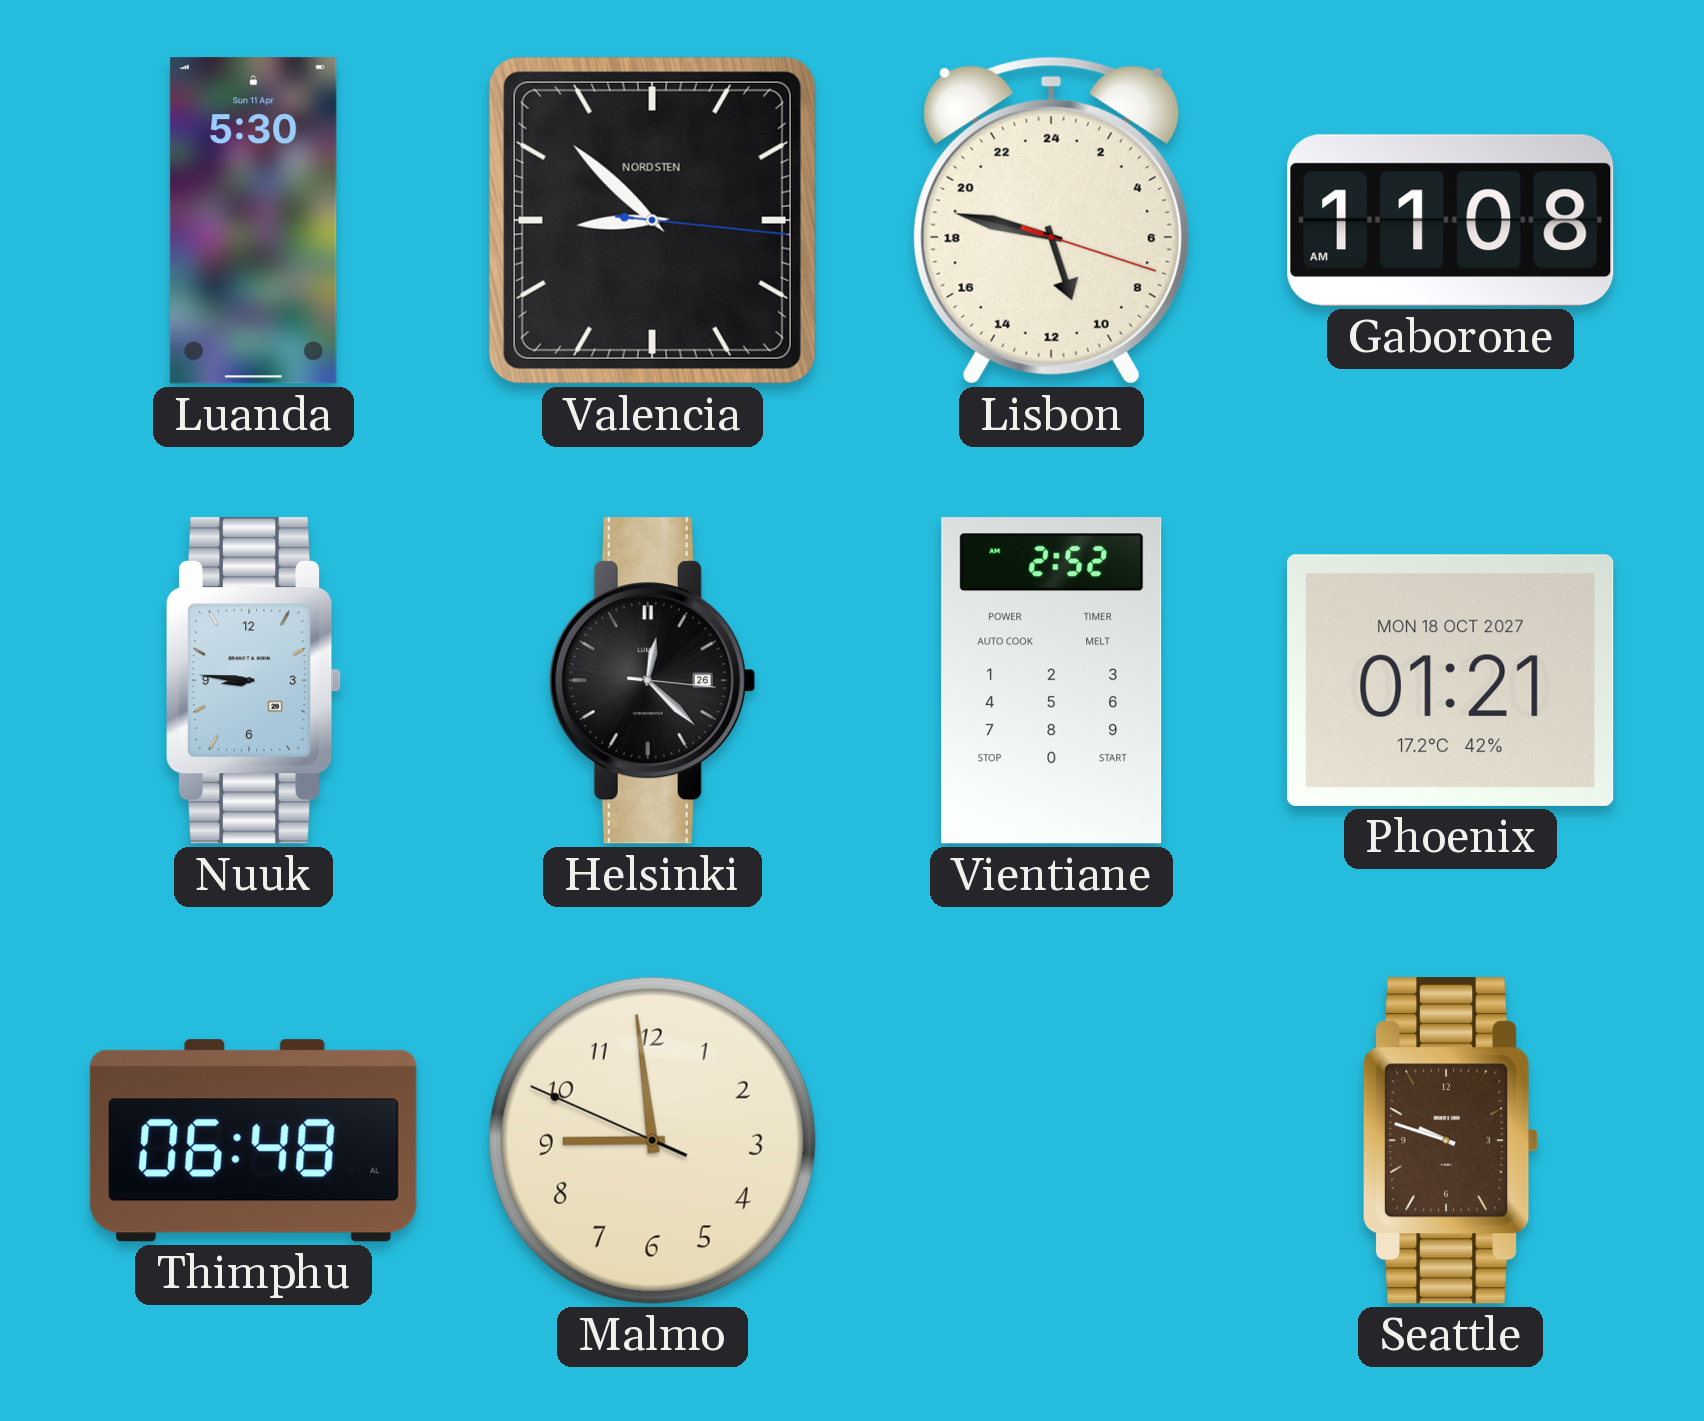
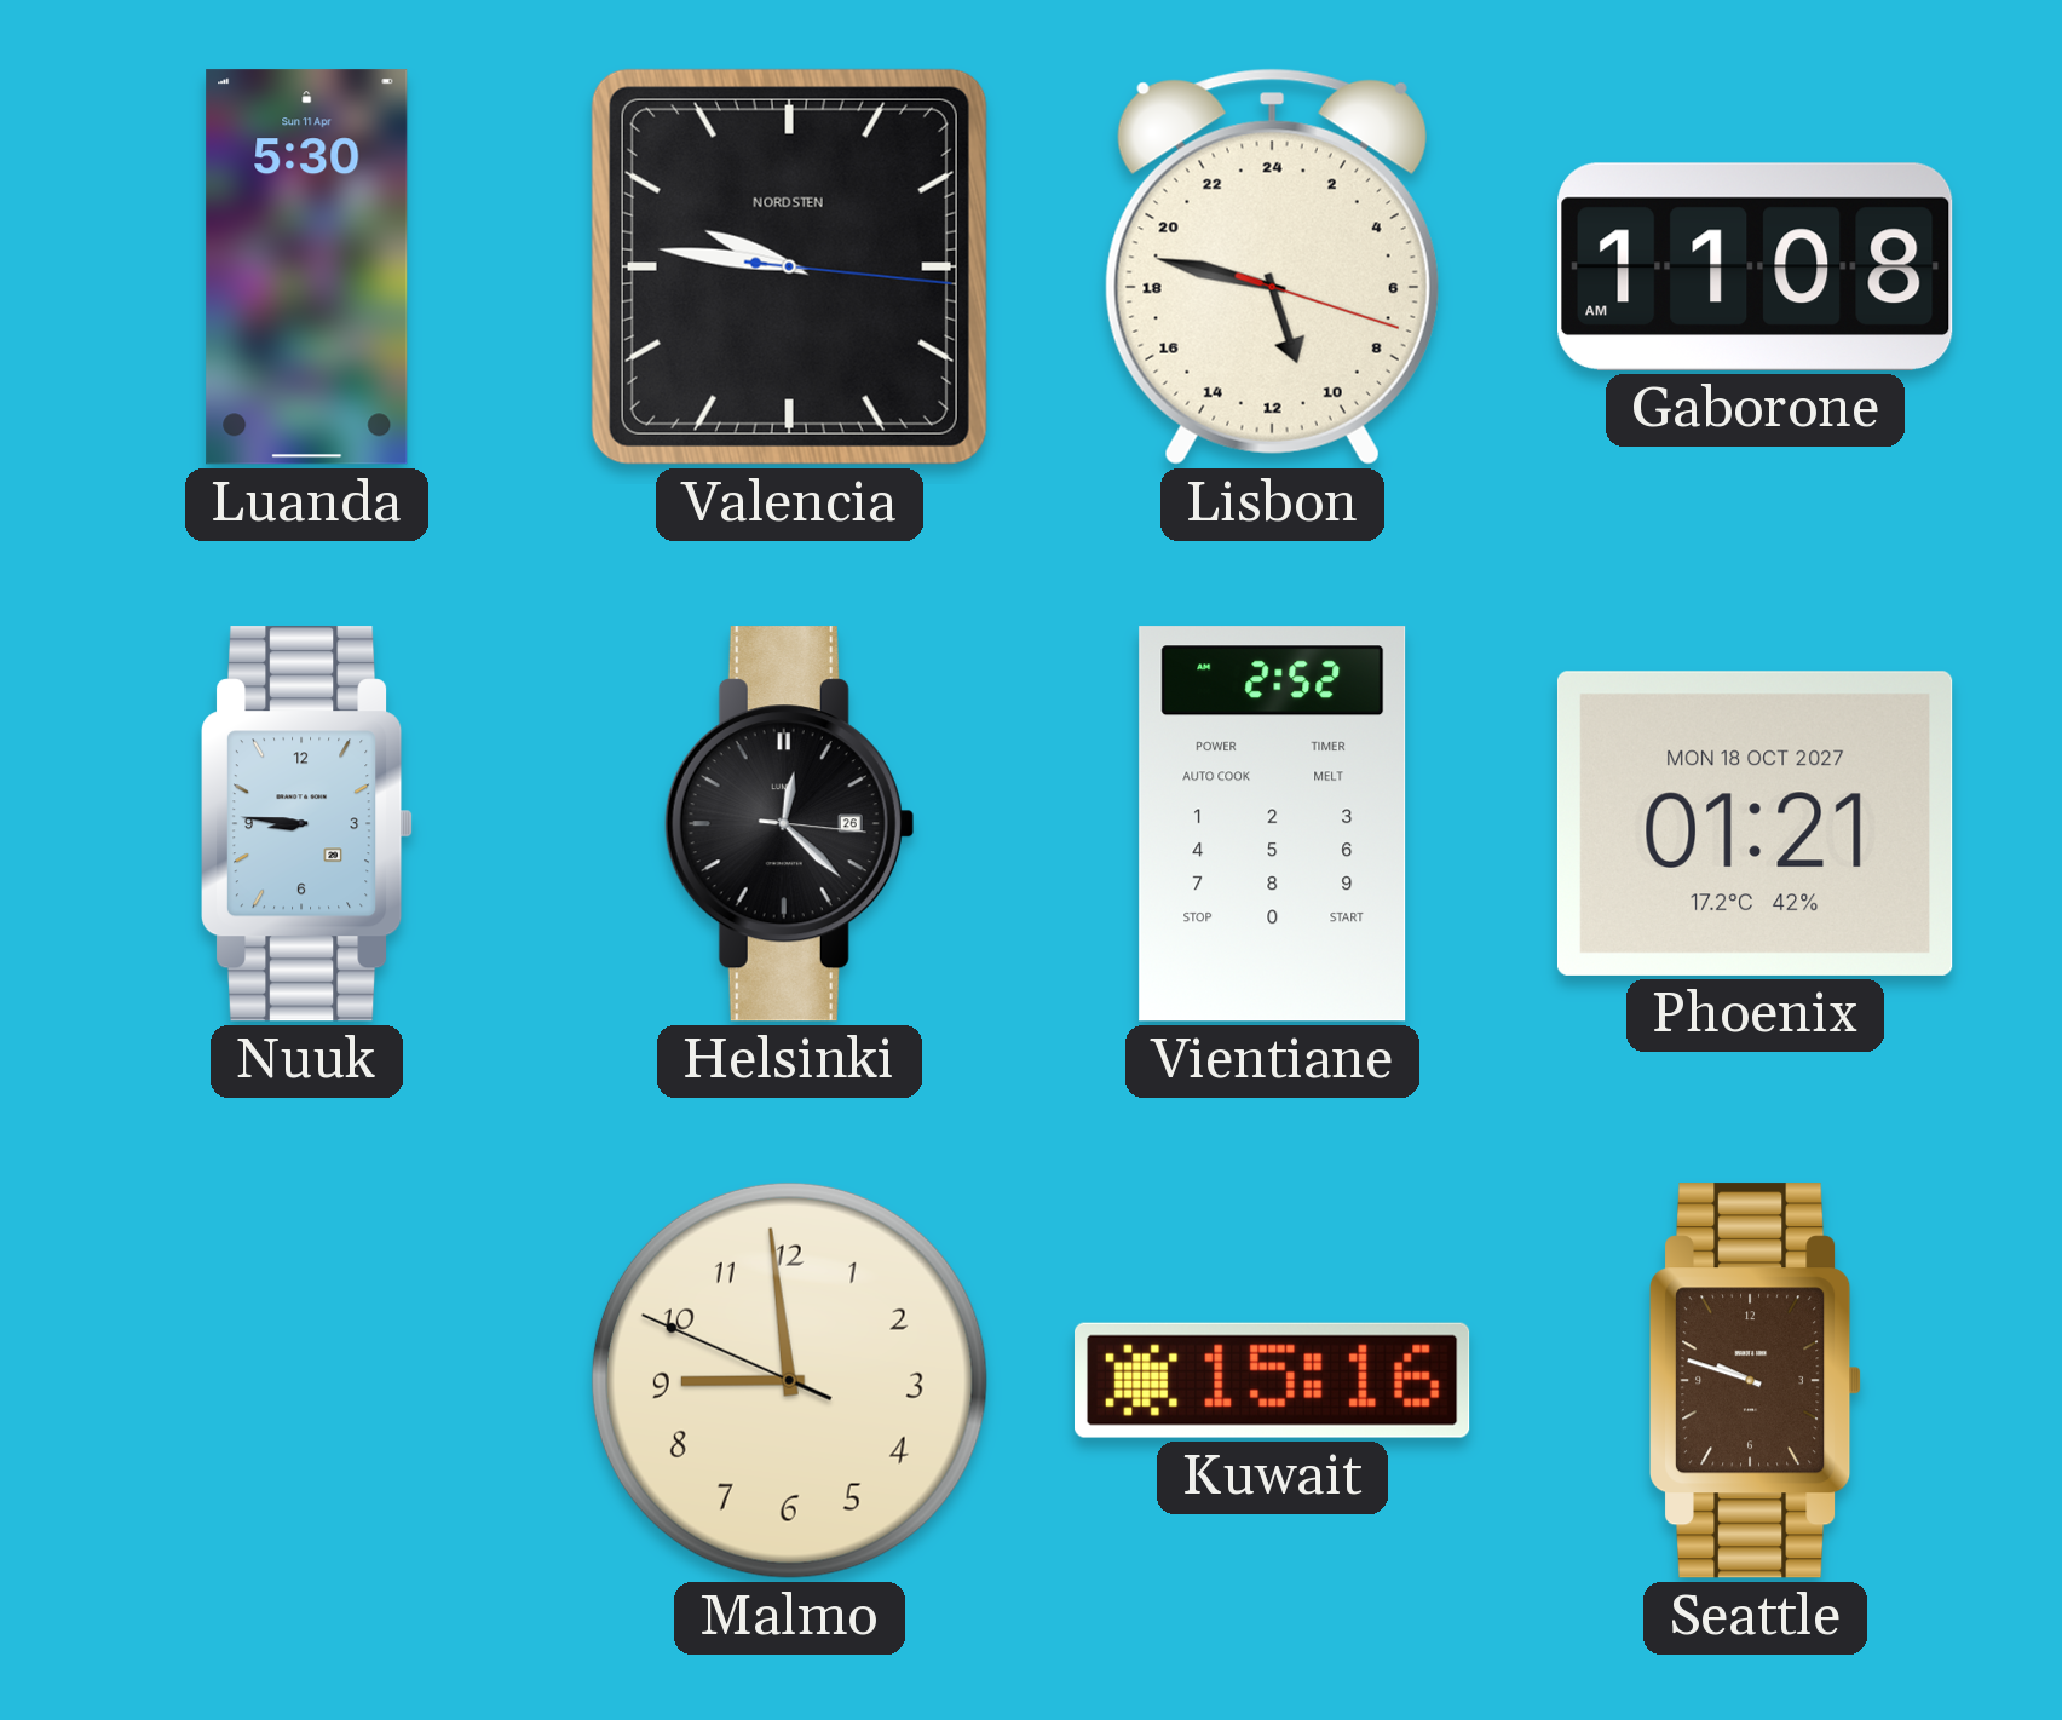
Valencia: 8:52 -> 9:46 (789, 266)
Thimphu: 06:48 -> none (254, 1141)
Kuwait: none -> 15:16 (1273, 1380)
